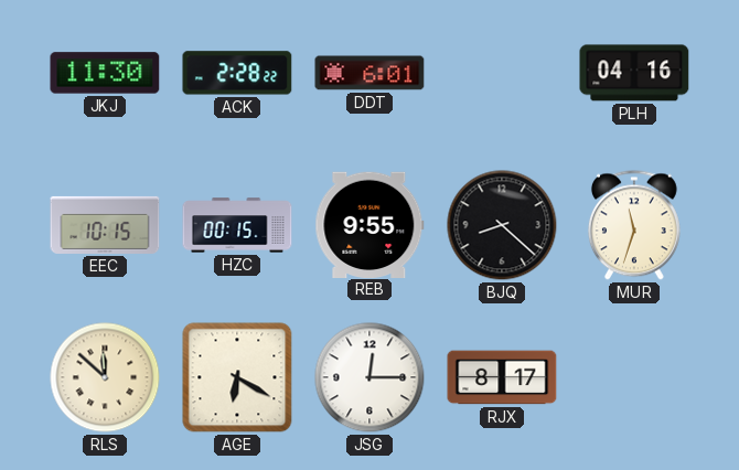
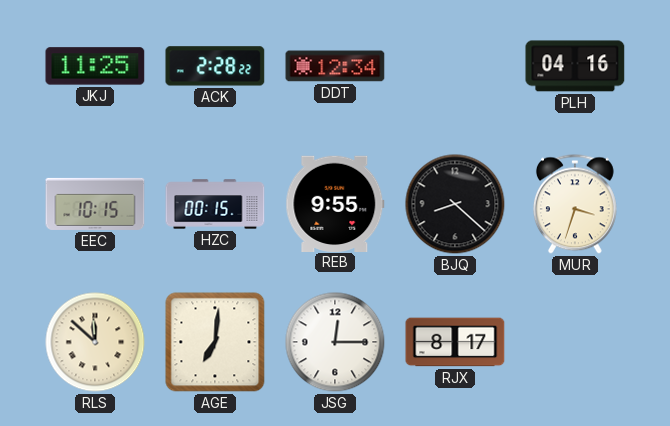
JKJ: 11:30 -> 11:25 (95, 66)
DDT: 6:01 -> 12:34 (335, 66)
MUR: 11:33 -> 3:33 (575, 204)
AGE: 6:20 -> 7:01 (215, 342)
